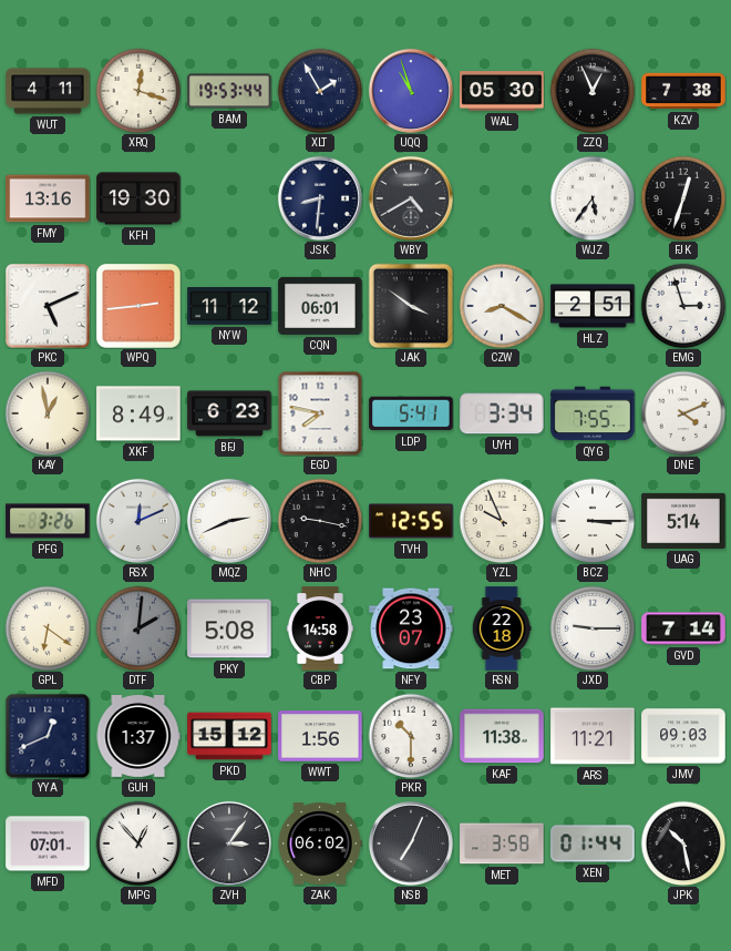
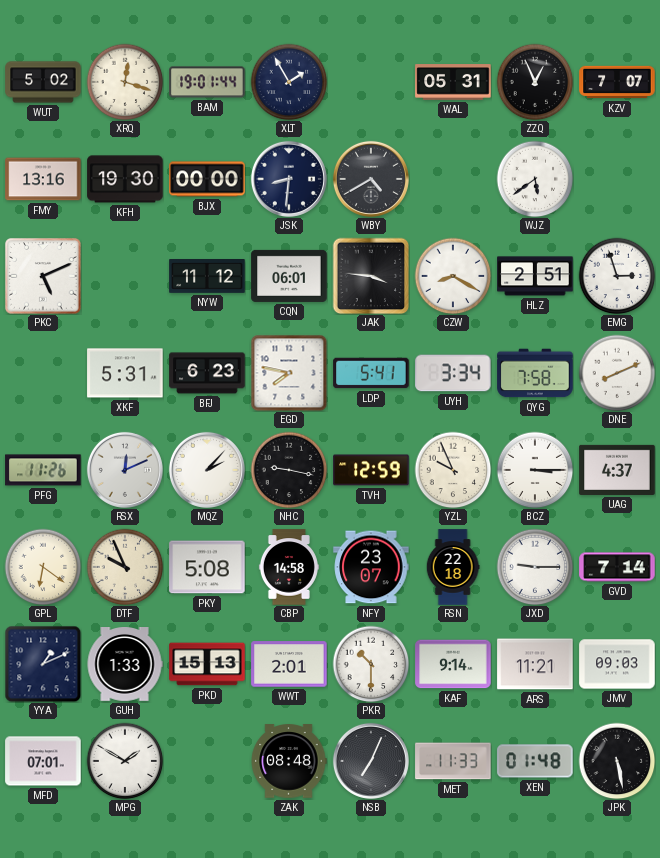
WUT: 4:11 -> 5:02 (43, 82)
BAM: 19:53 -> 19:01 (207, 82)
UQQ: 10:57 -> none (411, 91)
WAL: 05:30 -> 05:31 (453, 82)
KZV: 7:38 -> 7:07 (617, 82)
BJX: none -> 00:00 (207, 179)
WJZ: 5:36 -> 5:39 (535, 179)
FJK: 12:33 -> none (683, 198)
WPQ: 2:44 -> none (138, 306)
JAK: 3:51 -> 3:46 (371, 276)
KAY: 12:58 -> none (48, 413)
XKF: 8:49 -> 5:31 (125, 373)
QYG: 7:55 -> 7:58 (535, 373)
DNE: 4:11 -> 8:11 (617, 373)
PFG: 3:26 -> 11:26 (43, 470)
MQZ: 2:41 -> 2:07 (207, 470)
TVH: 12:55 -> 12:59 (371, 470)
UAG: 5:14 -> 4:37 (617, 470)
DTF: 2:01 -> 9:56 (125, 567)
DTF dial: grey -> cream (125, 567)
YYA: 12:41 -> 1:11 (43, 664)
GUH: 1:37 -> 1:33 (125, 665)
PKD: 15:12 -> 15:13 (207, 664)
WWT: 1:56 -> 2:01 (289, 664)
KAF: 11:38 -> 9:14 (453, 664)
MPG: 12:53 -> 1:50 (125, 761)
ZVH: 3:06 -> none (229, 843)
ZAK: 06:02 -> 08:48 (289, 761)
MET: 3:58 -> 11:33 (453, 761)
XEN: 01:44 -> 01:48 (535, 761)
JPK: 10:28 -> 5:28 (617, 761)
